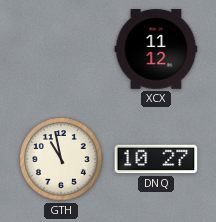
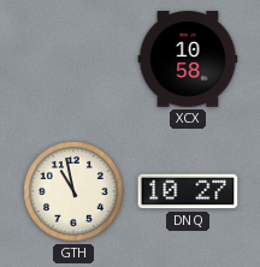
XCX: 11:12 -> 10:58 (188, 59)
